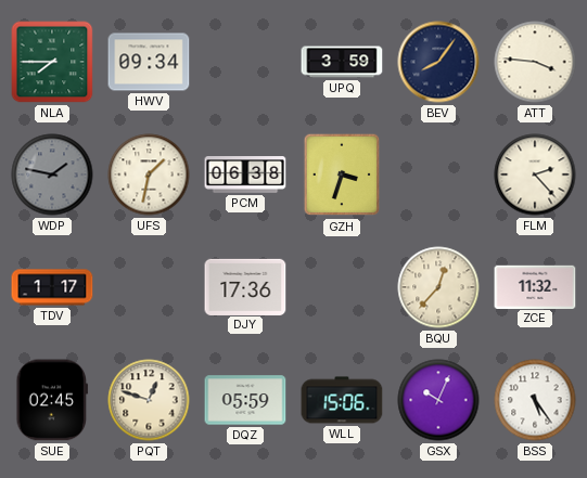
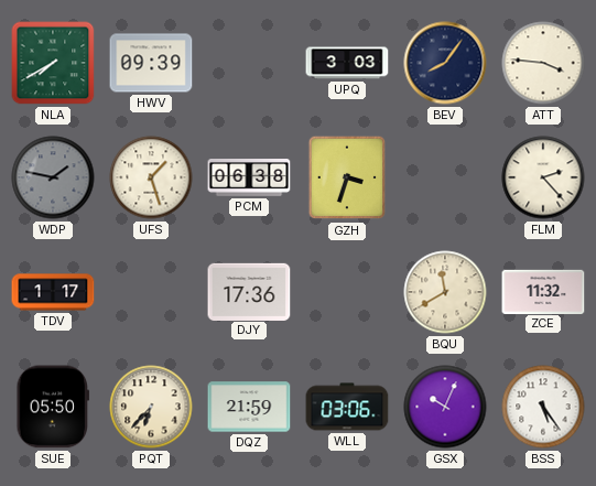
NLA: 7:45 -> 7:40 (53, 63)
HWV: 09:34 -> 09:39 (151, 63)
UPQ: 3:59 -> 3:03 (347, 63)
UFS: 1:32 -> 1:27 (151, 177)
BQU: 12:37 -> 11:40 (445, 292)
SUE: 02:45 -> 05:50 (53, 407)
PQT: 12:48 -> 6:37 (151, 407)
DQZ: 05:59 -> 21:59 (249, 407)
WLL: 15:06 -> 03:06 (347, 407)
